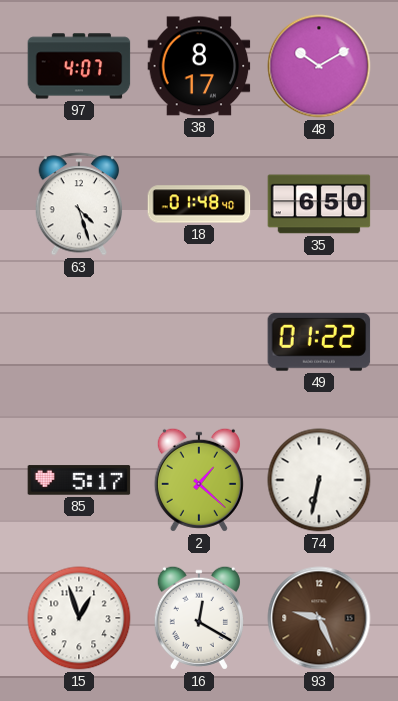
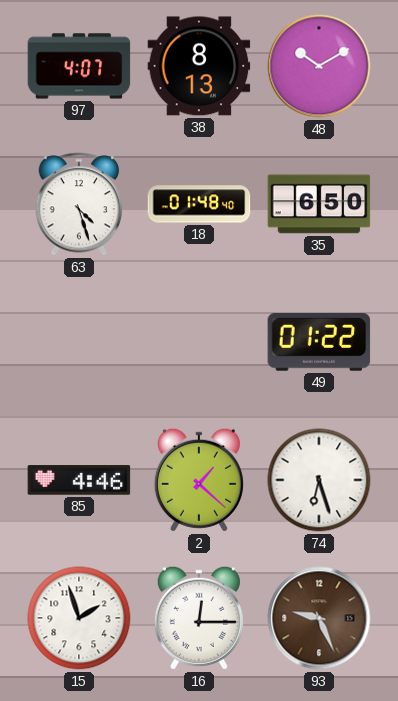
38: 8:17 -> 8:13 (199, 66)
85: 5:17 -> 4:46 (79, 480)
74: 6:32 -> 6:27 (319, 480)
15: 12:57 -> 1:57 (79, 618)
16: 12:20 -> 12:15 (199, 618)
